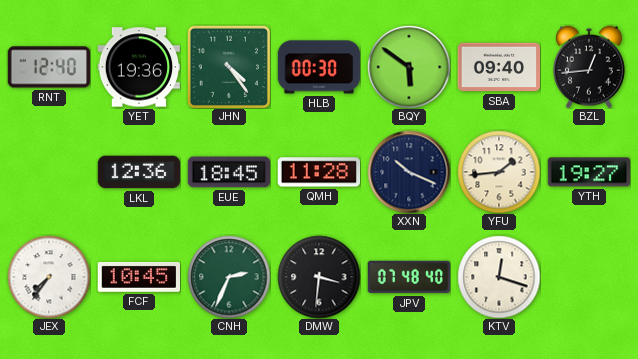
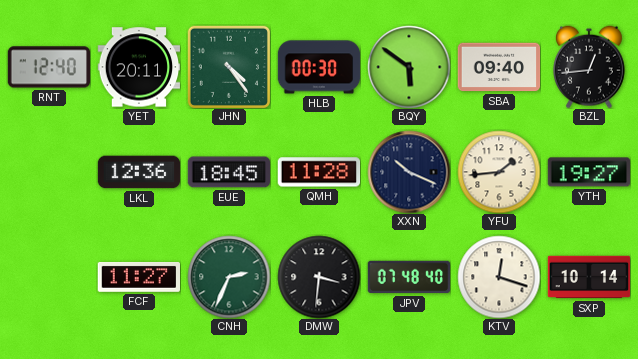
YET: 19:36 -> 20:11 (139, 67)
JEX: 7:36 -> none (49, 277)
FCF: 10:45 -> 11:27 (138, 277)
SXP: none -> 10:14 (589, 277)
